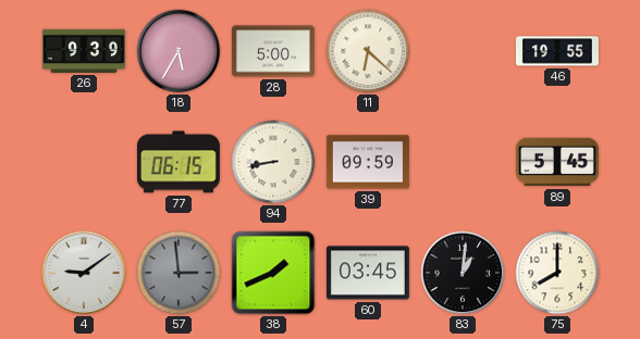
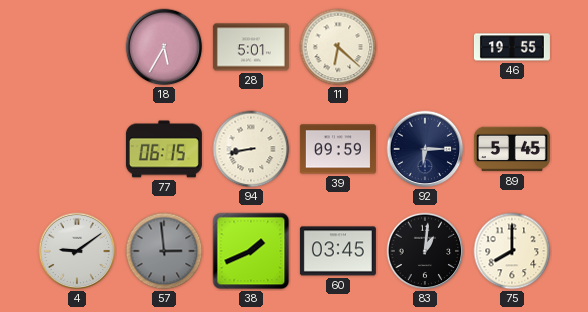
26: 9:39 -> none (84, 51)
28: 5:00 -> 5:01 (251, 47)
92: none -> 6:15 (425, 149)
